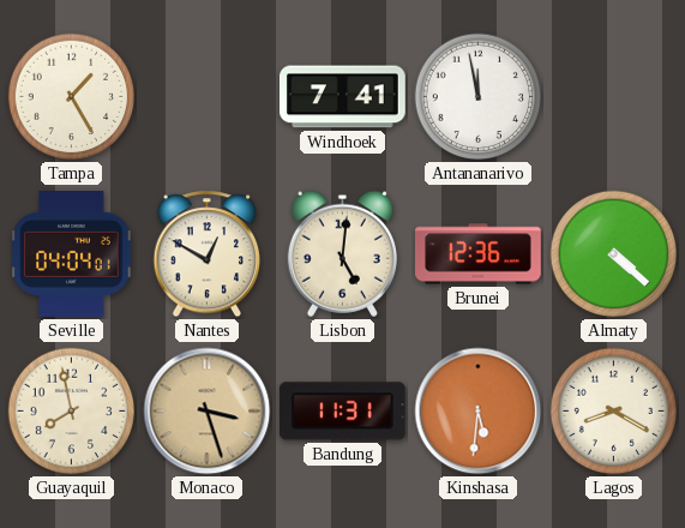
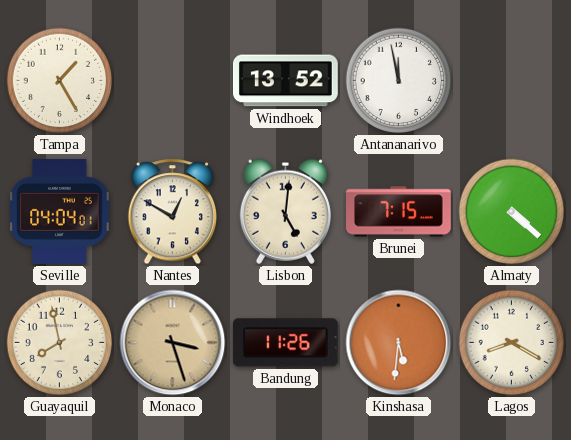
Windhoek: 7:41 -> 13:52 (286, 81)
Brunei: 12:36 -> 7:15 (399, 212)
Bandung: 11:31 -> 11:26 (285, 343)
